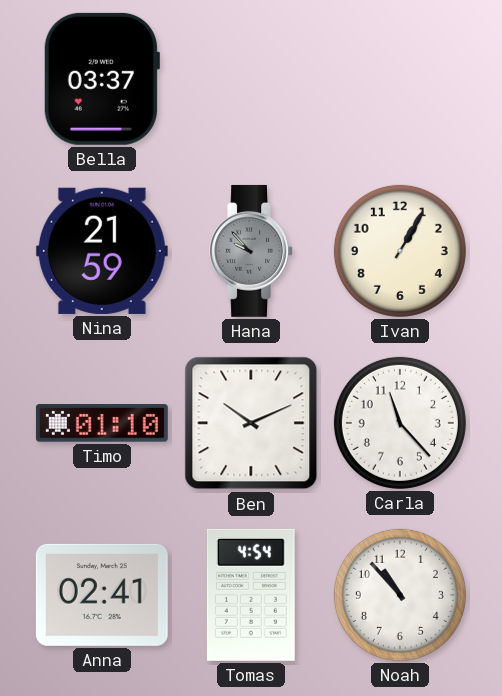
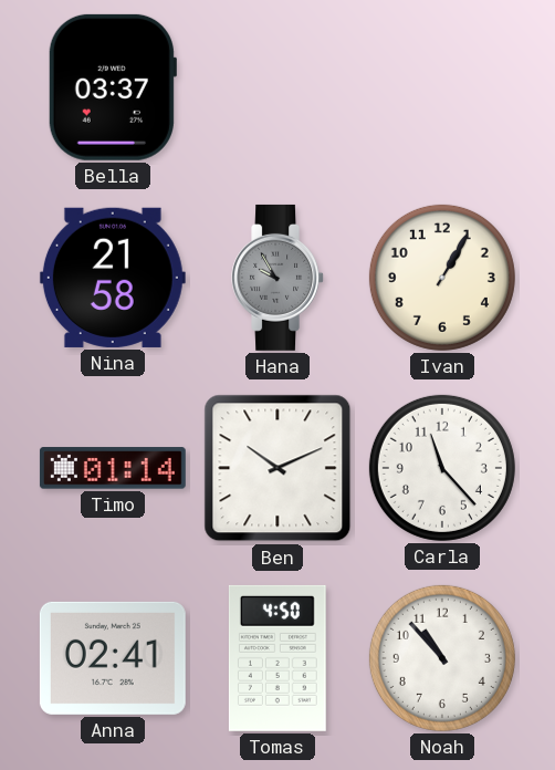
Nina: 21:59 -> 21:58 (113, 278)
Hana: 9:53 -> 9:55 (277, 278)
Timo: 01:10 -> 01:14 (113, 468)
Tomas: 4:54 -> 4:50 (277, 658)
